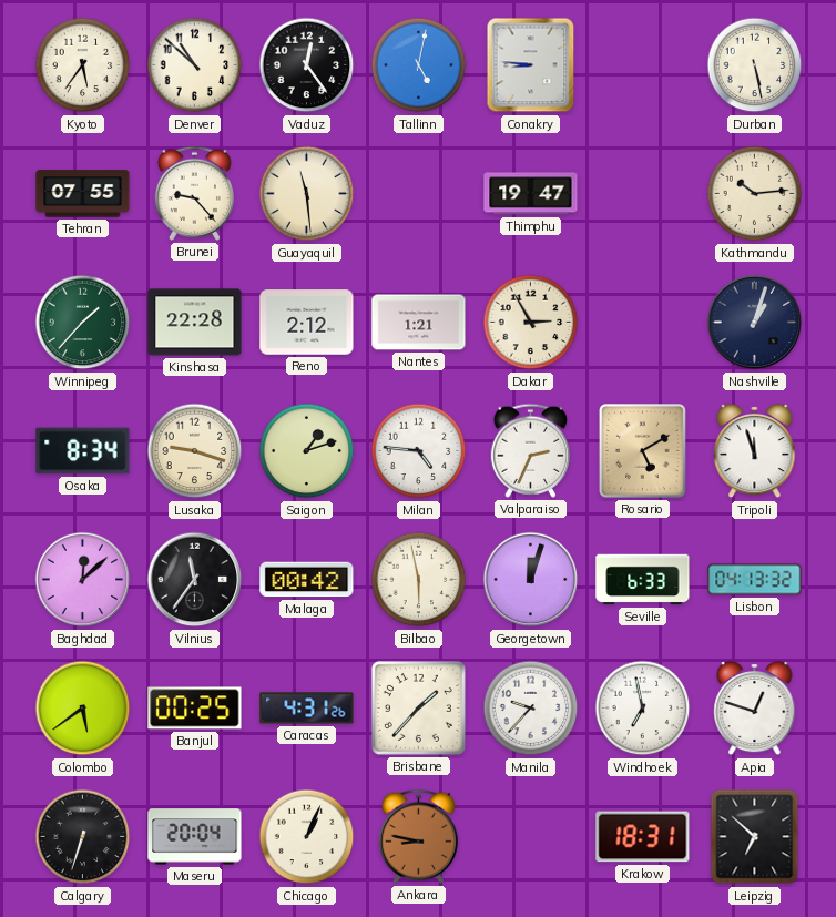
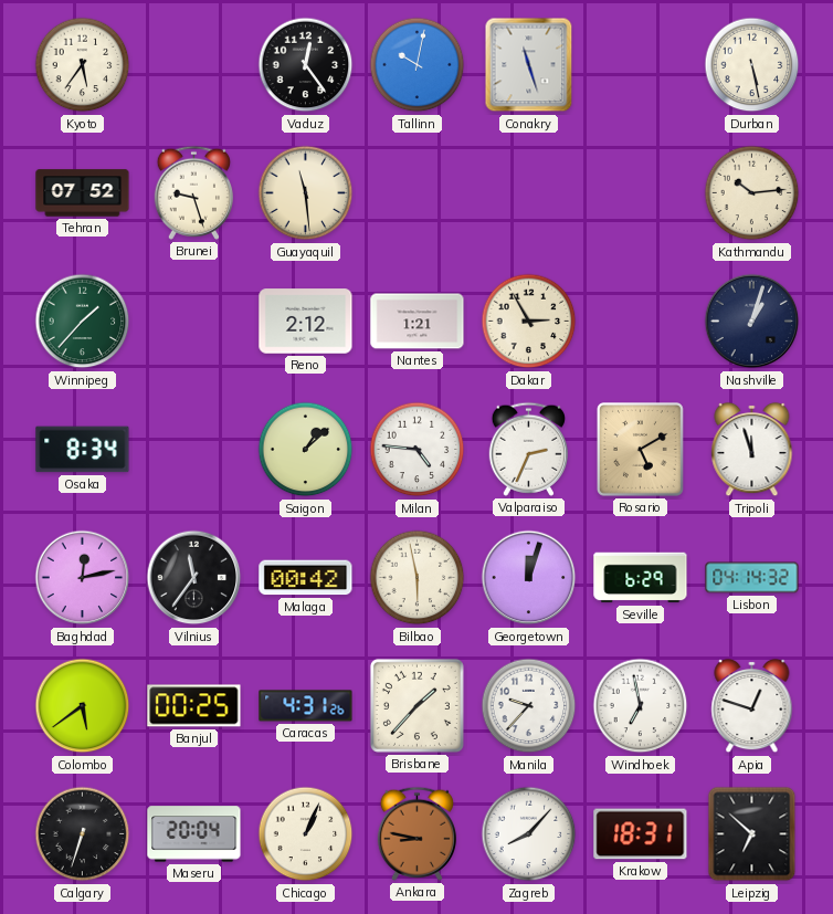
Denver: 10:52 -> none (195, 65)
Tallinn: 5:02 -> 10:02 (418, 65)
Conakry: 8:46 -> 11:27 (529, 65)
Tehran: 07:55 -> 07:52 (83, 193)
Brunei: 9:23 -> 9:27 (193, 192)
Thimphu: 19:47 -> none (531, 194)
Kinshasa: 22:28 -> none (195, 323)
Lusaka: 9:18 -> none (195, 451)
Saigon: 1:12 -> 1:08 (306, 450)
Baghdad: 12:08 -> 12:13 (83, 578)
Seville: 6:33 -> 6:29 (641, 578)
Lisbon: 04:13 -> 04:14 (752, 578)
Zagreb: none -> 8:07 (529, 834)
